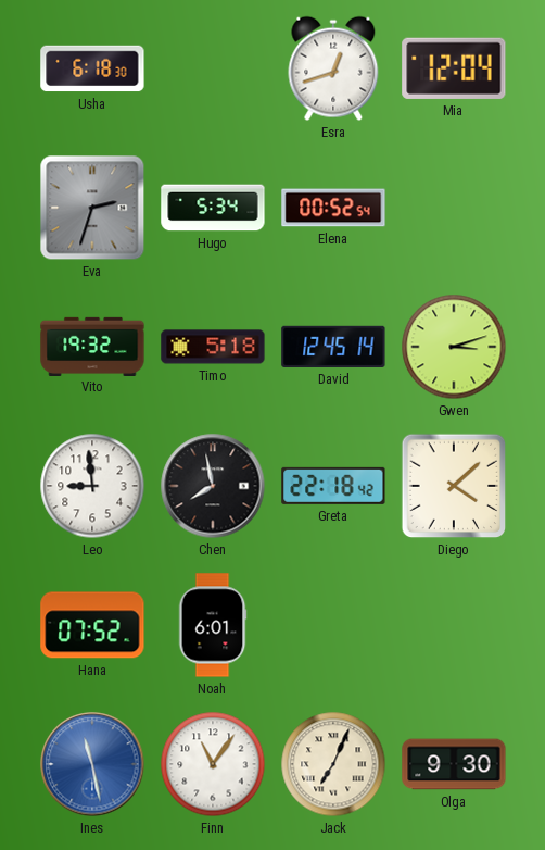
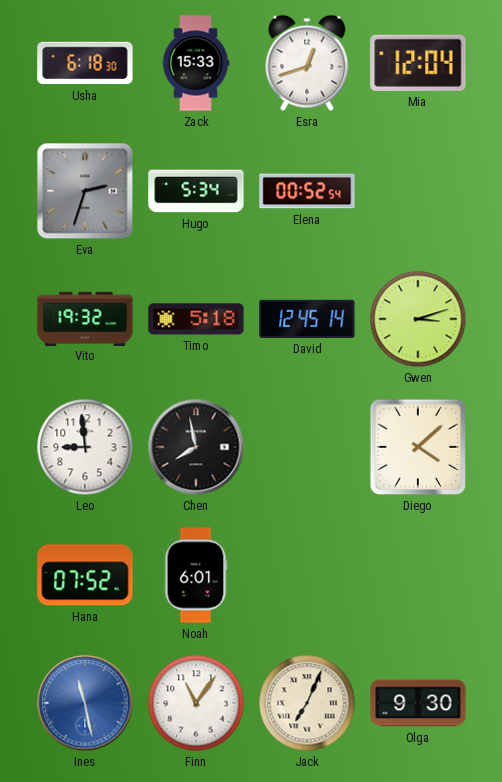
Zack: none -> 15:33 (196, 63)
Greta: 22:18 -> none (333, 486)
